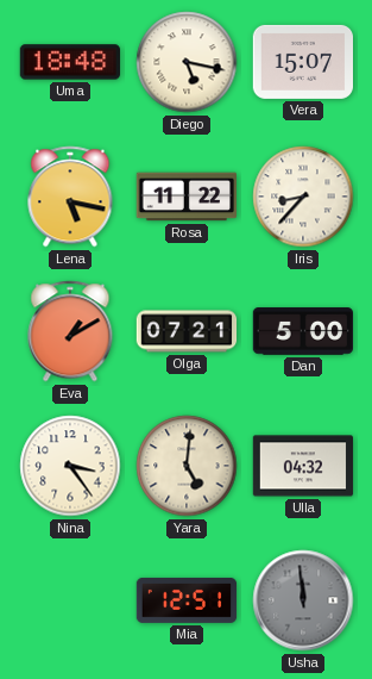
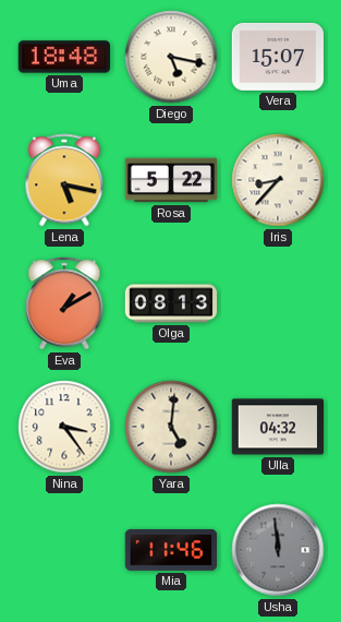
Rosa: 11:22 -> 5:22 (170, 180)
Olga: 07:21 -> 08:13 (171, 303)
Dan: 5:00 -> none (303, 331)
Mia: 12:51 -> 11:46 (171, 550)
